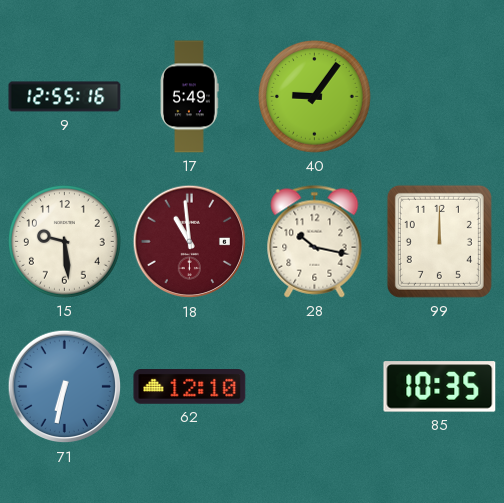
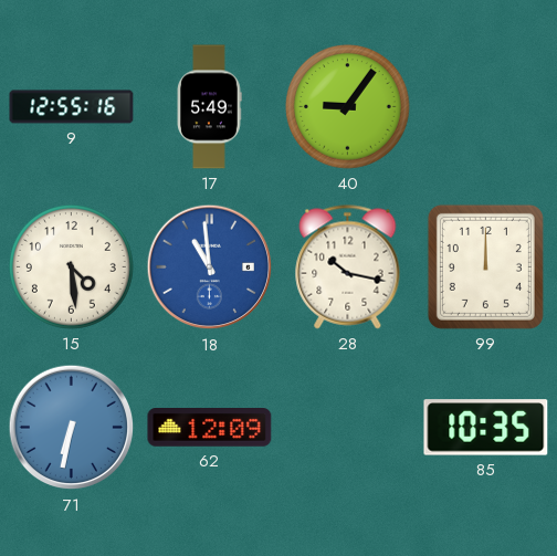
15: 9:29 -> 4:29 (72, 267)
18 dial: burgundy -> blue (210, 267)
62: 12:10 -> 12:09 (210, 428)
